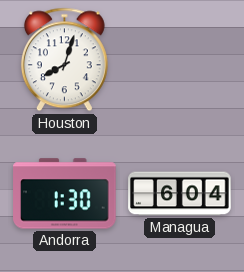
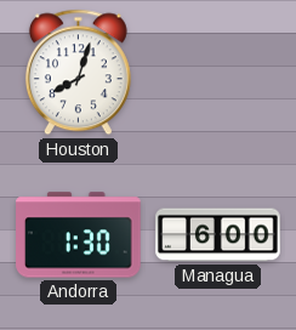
Managua: 6:04 -> 6:00 (218, 235)
